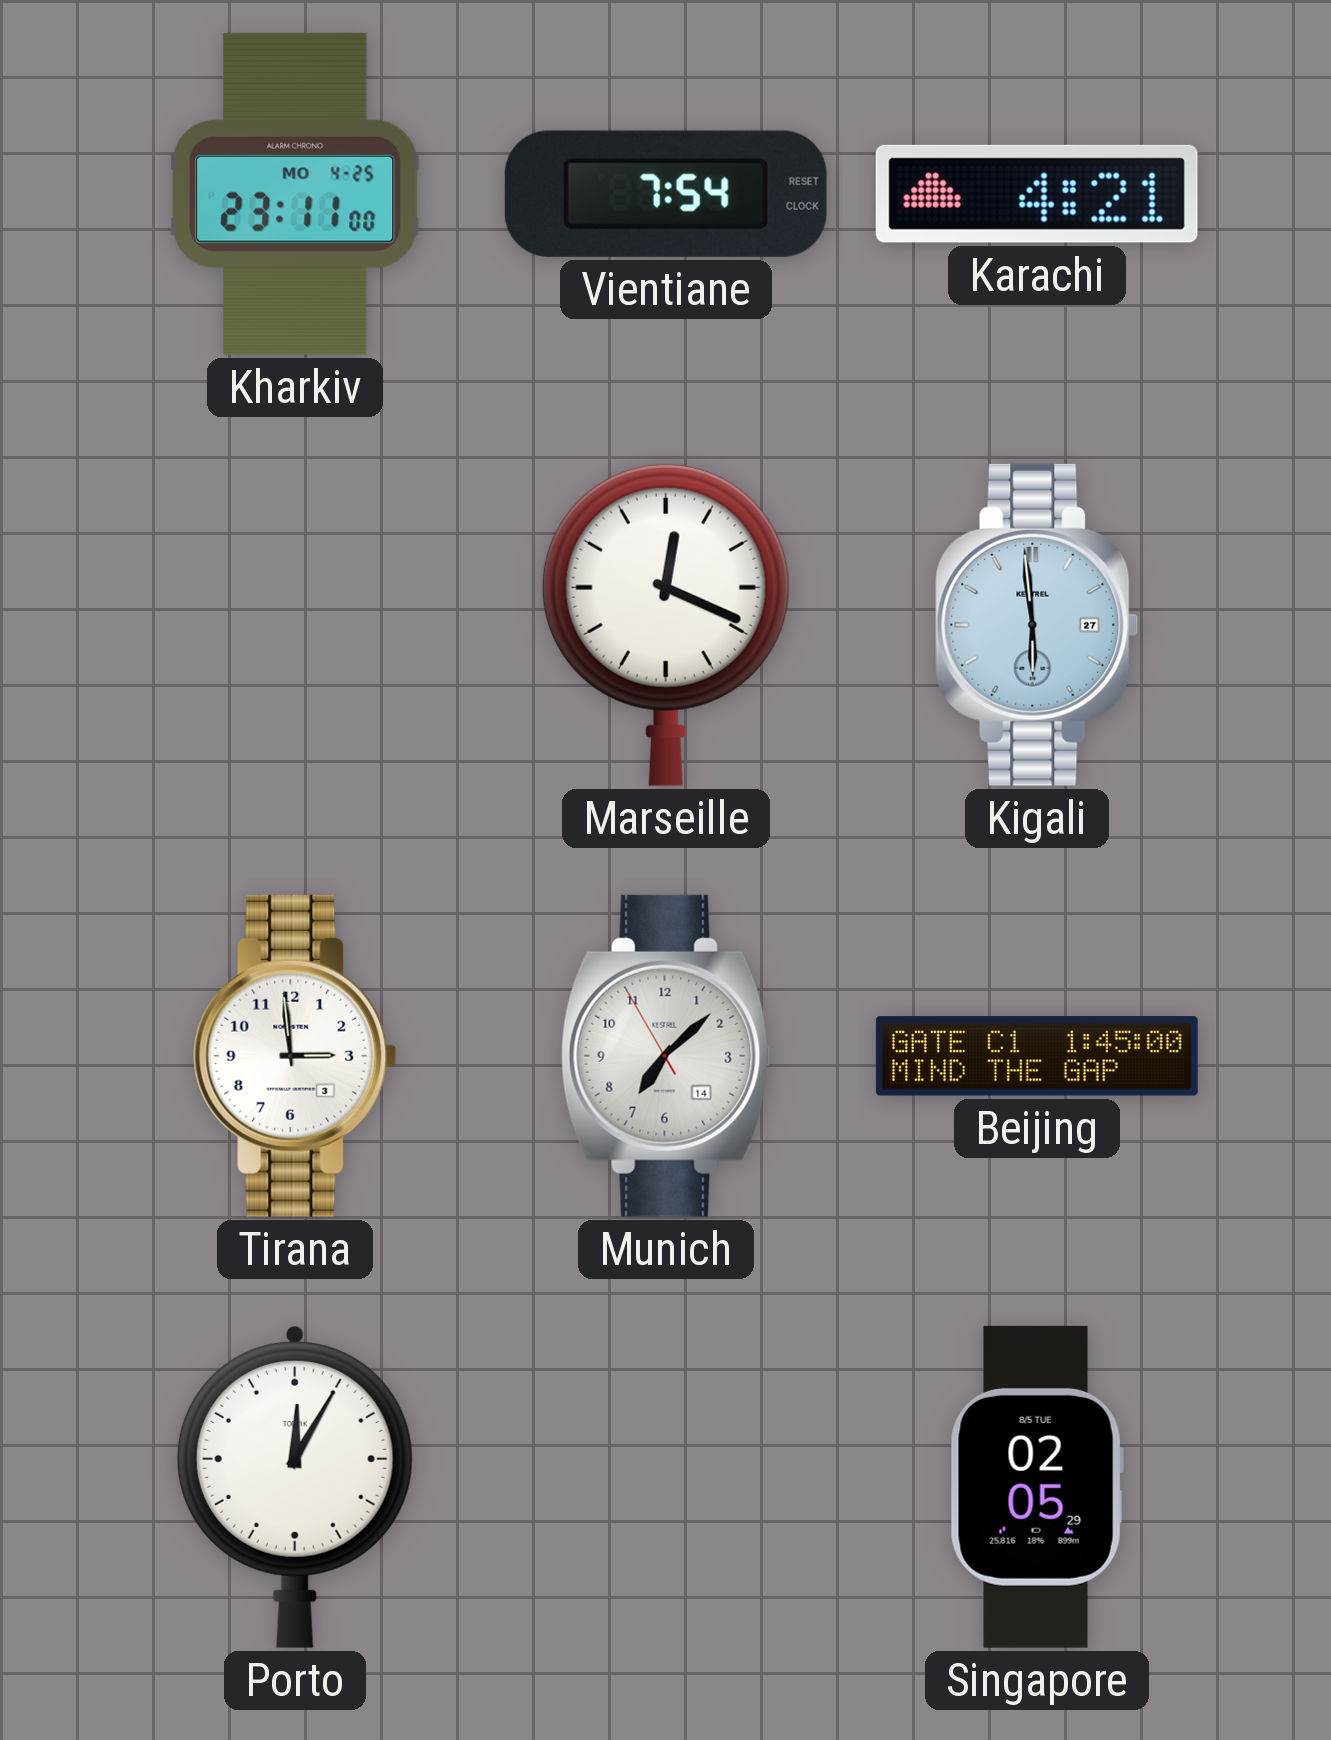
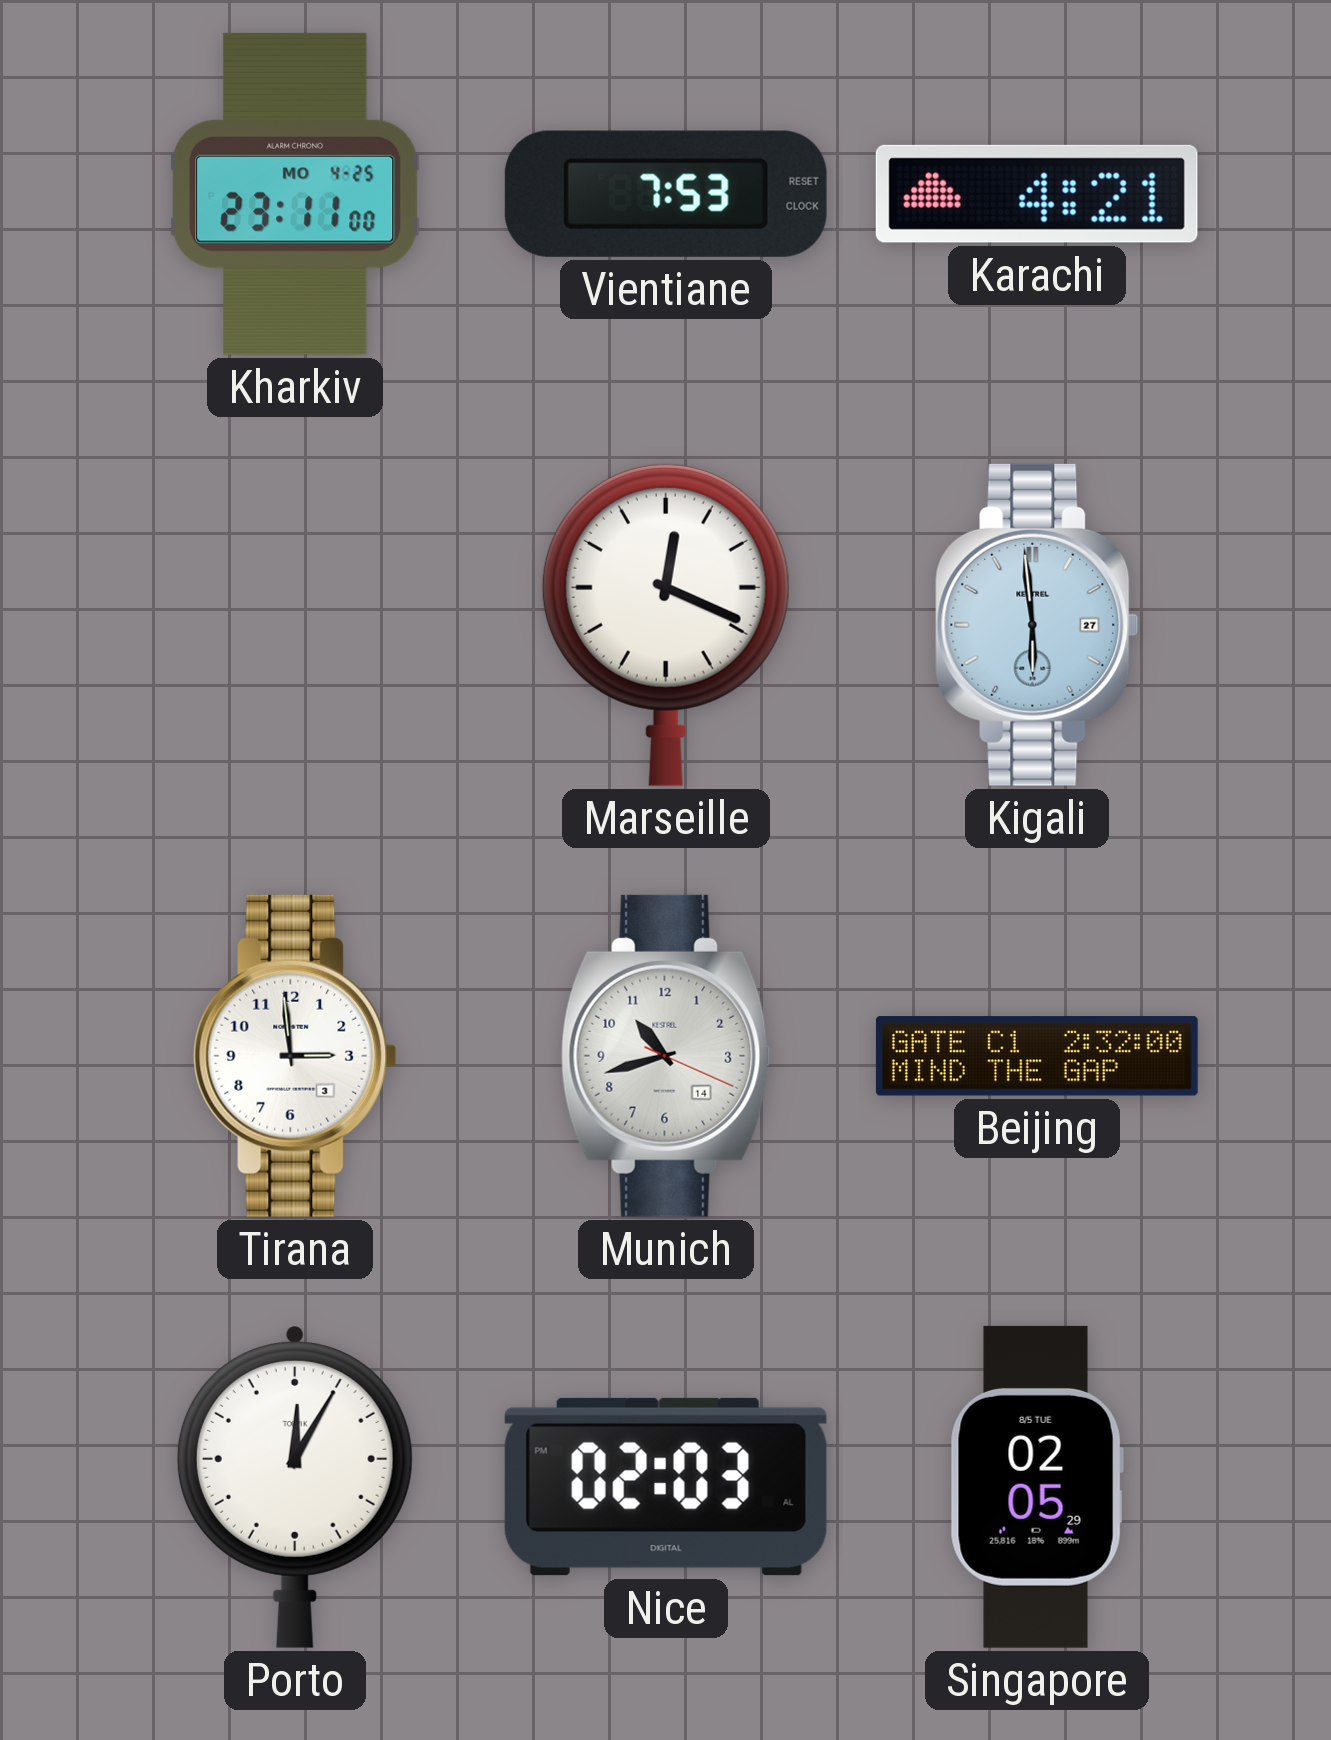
Vientiane: 7:54 -> 7:53 (666, 194)
Munich: 7:07 -> 10:42 (666, 1056)
Beijing: 1:45 -> 2:32 (1037, 1056)
Nice: none -> 02:03 (666, 1487)
